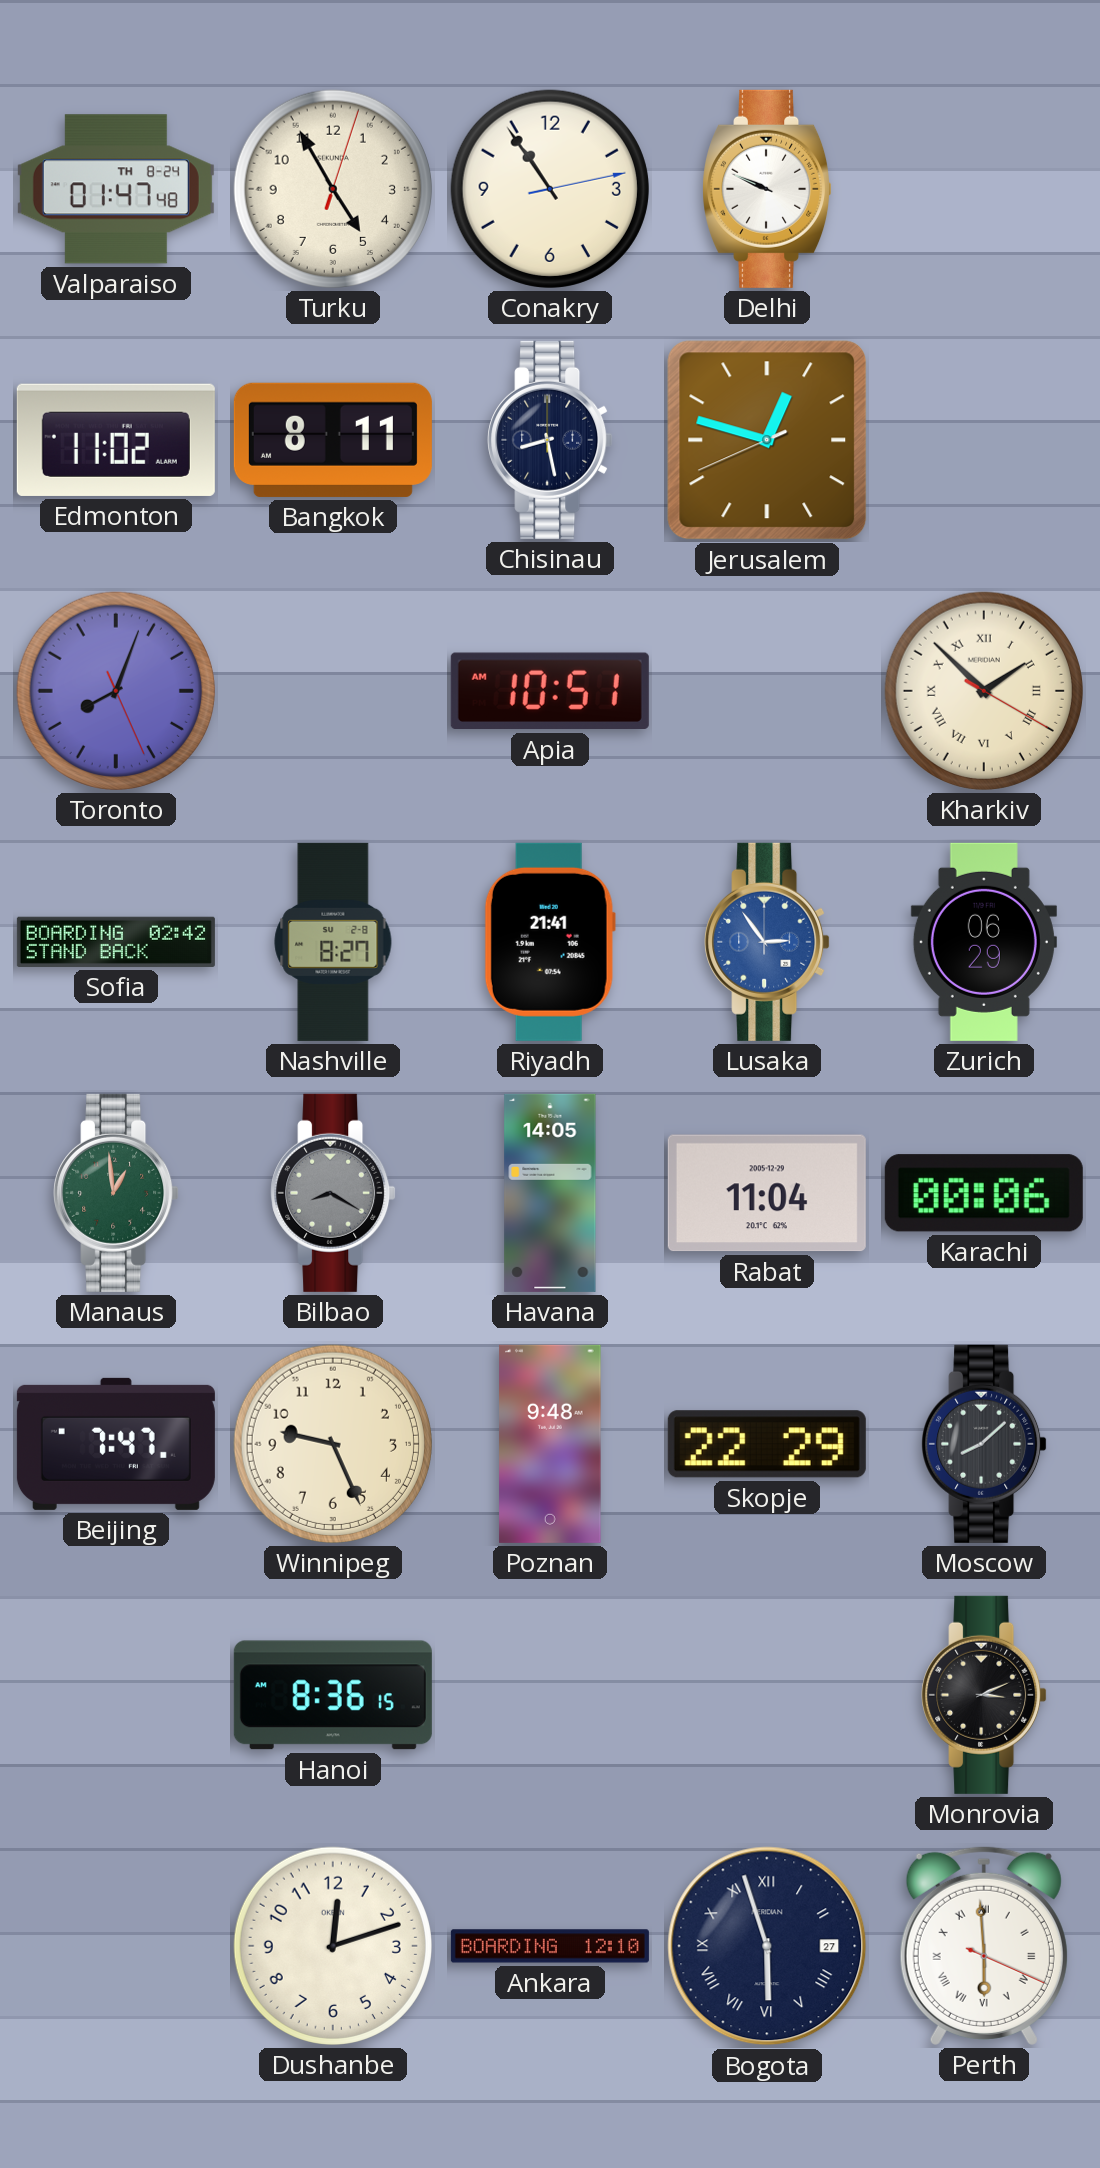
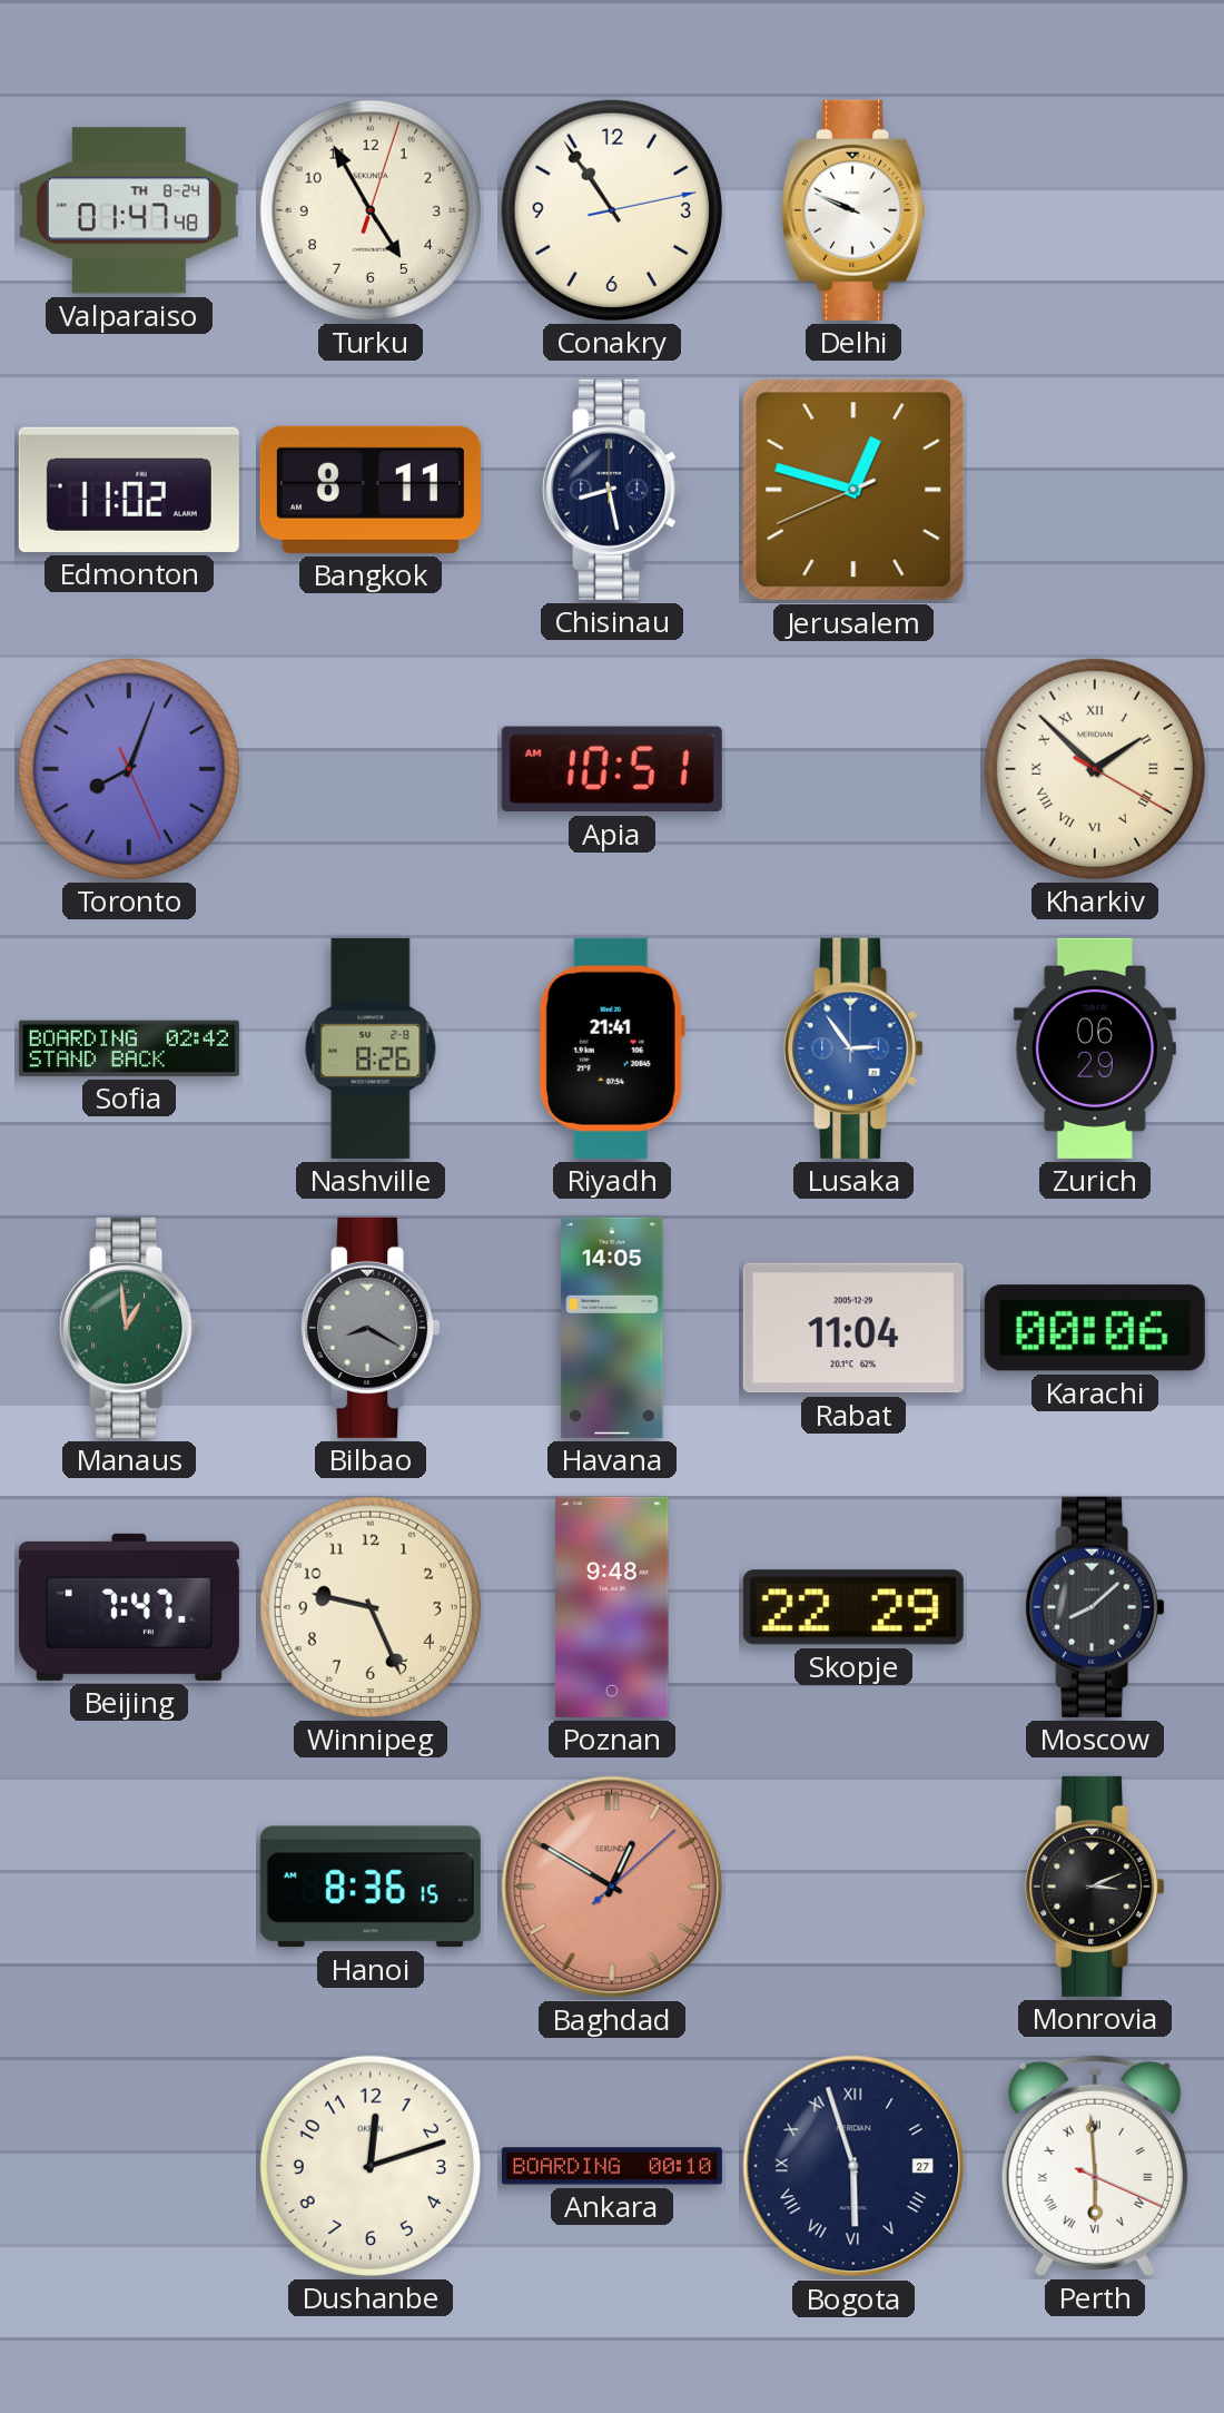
Nashville: 8:27 -> 8:26 (371, 1048)
Baghdad: none -> 12:50 (612, 1887)
Ankara: 12:10 -> 00:10 (612, 2166)
